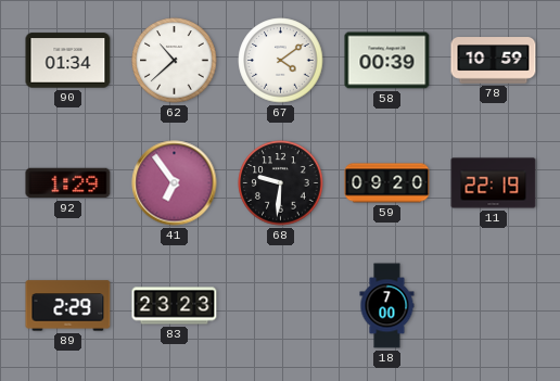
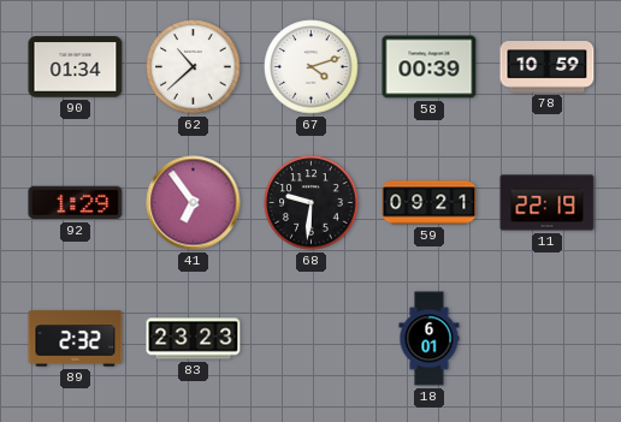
67: 4:09 -> 4:12 (312, 67)
59: 09:20 -> 09:21 (430, 203)
89: 2:29 -> 2:32 (76, 339)
18: 7:00 -> 6:01 (430, 339)
